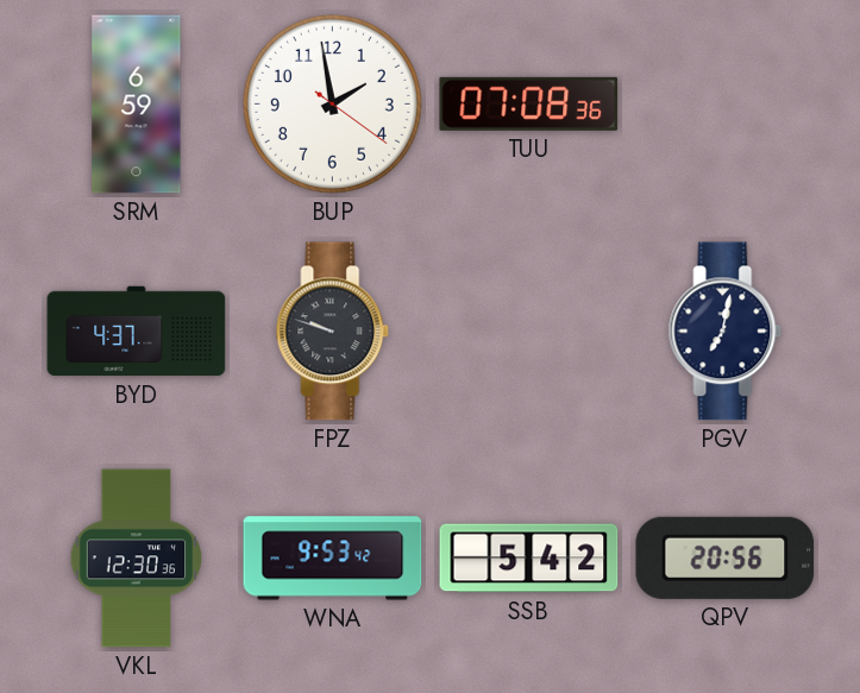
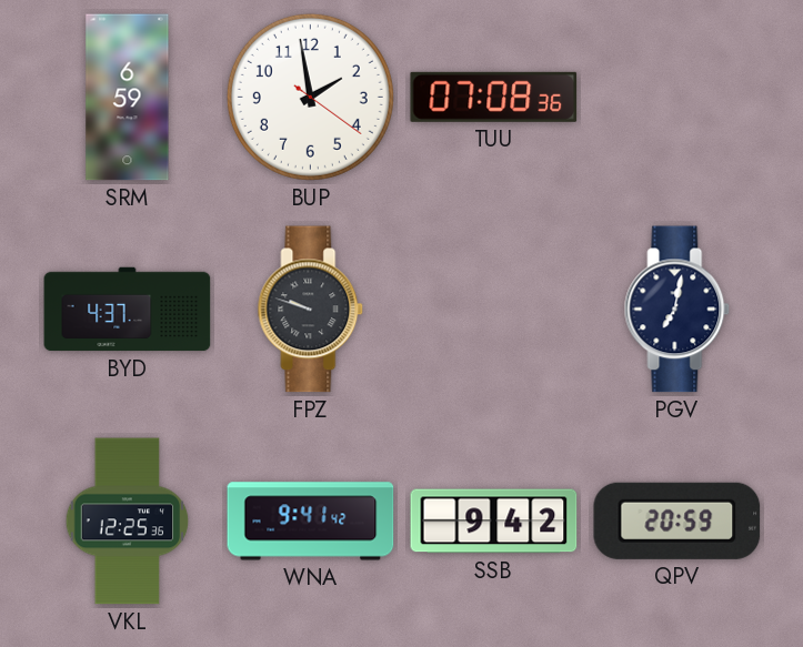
VKL: 12:30 -> 12:25 (128, 522)
WNA: 9:53 -> 9:41 (311, 522)
SSB: 5:42 -> 9:42 (494, 522)
QPV: 20:56 -> 20:59 (677, 520)
